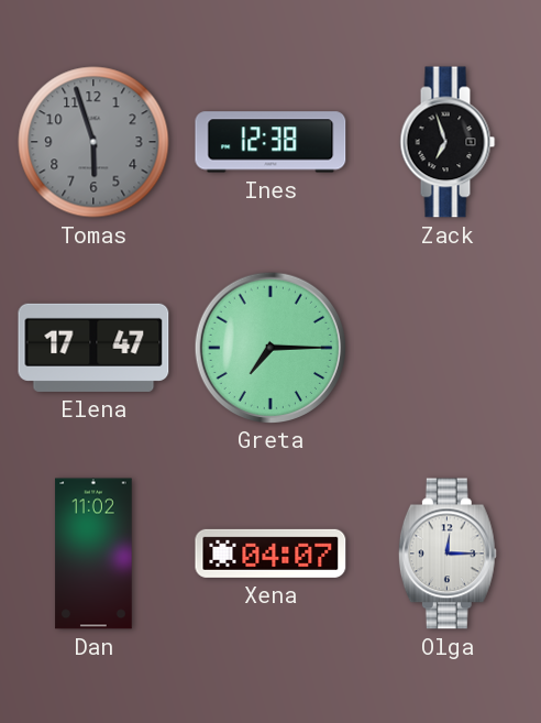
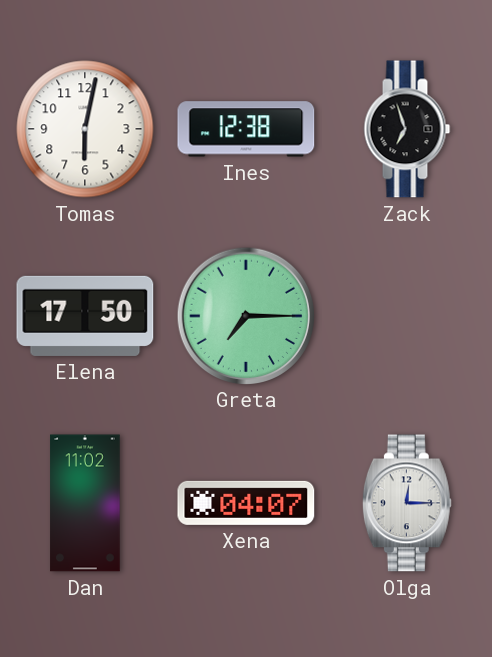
Tomas: 5:57 -> 6:02 (85, 129)
Tomas dial: grey -> white (85, 129)
Elena: 17:47 -> 17:50 (85, 316)
